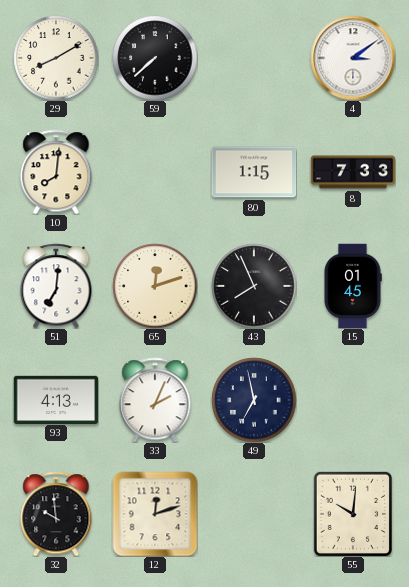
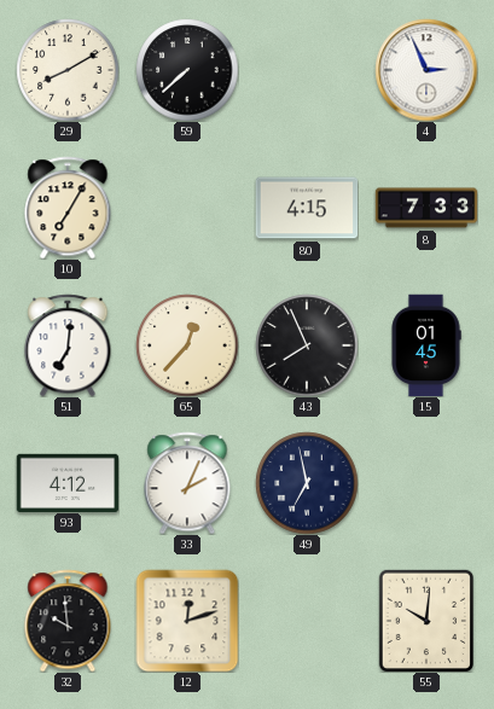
4: 3:09 -> 2:56 (426, 70)
10: 8:01 -> 7:05 (68, 208)
80: 1:15 -> 4:15 (307, 208)
65: 12:12 -> 12:37 (187, 345)
93: 4:13 -> 4:12 (68, 482)
